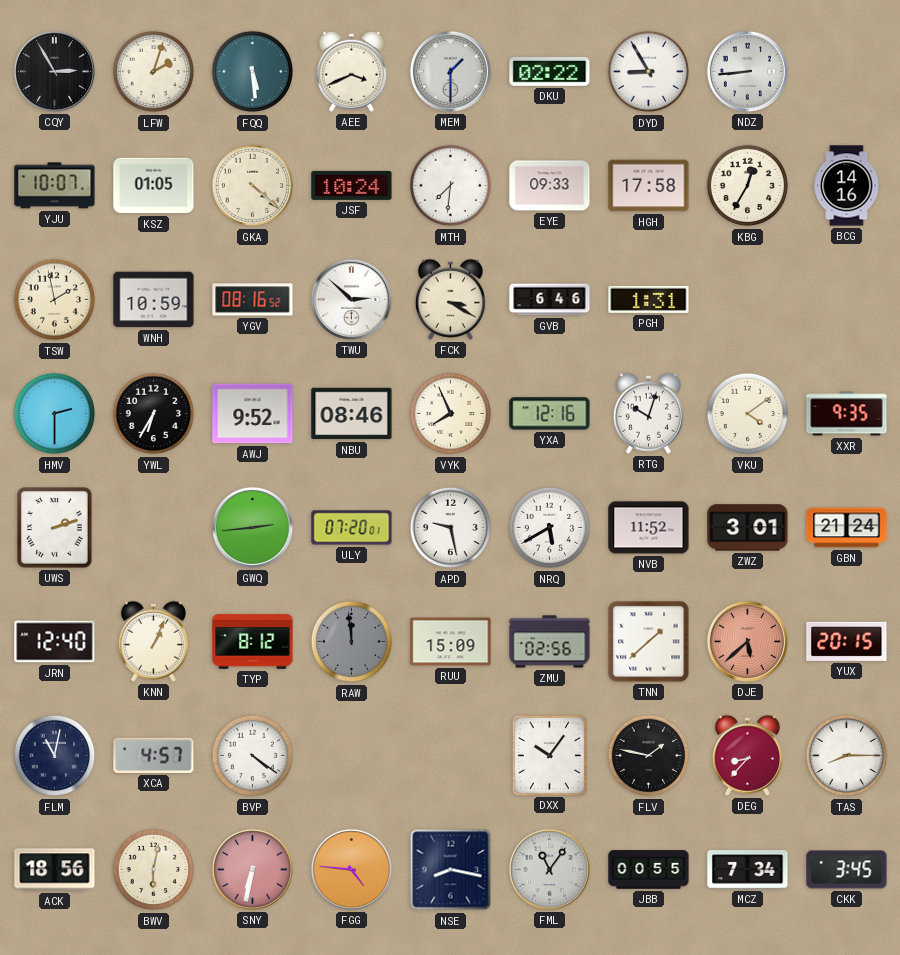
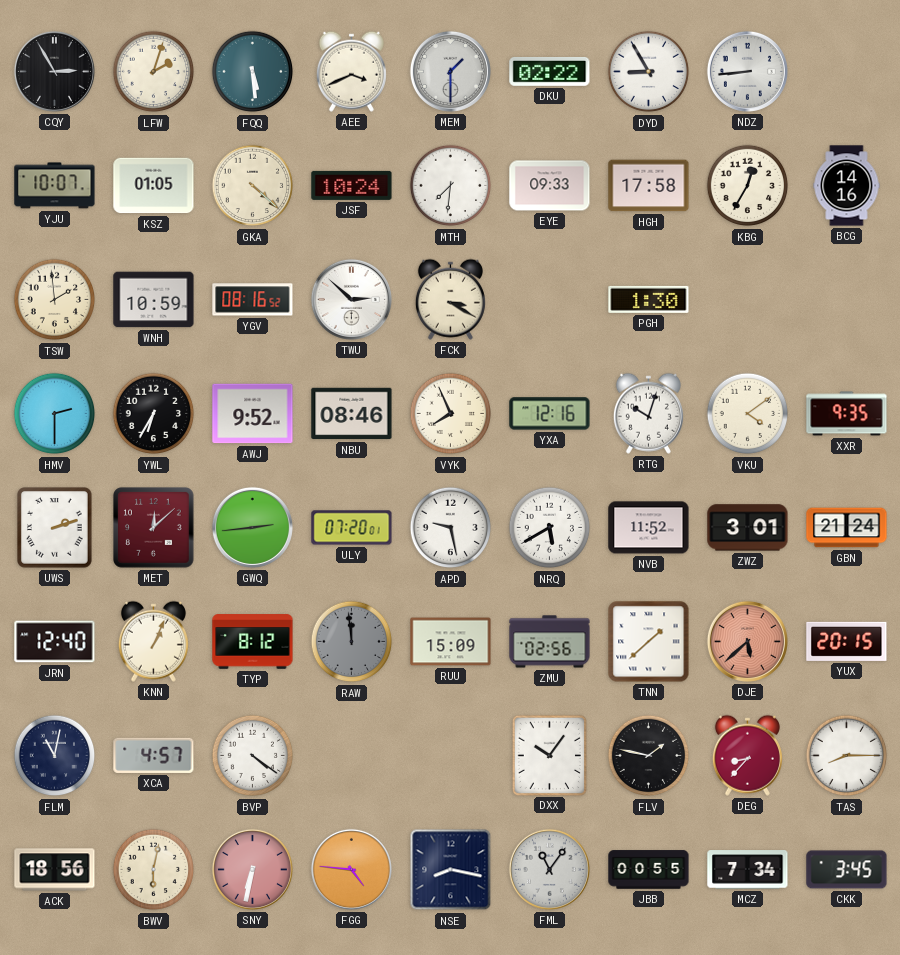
TSW: 1:58 -> 1:59 (55, 300)
GVB: 6:46 -> none (550, 300)
PGH: 1:31 -> 1:30 (649, 299)
MET: none -> 12:08 (154, 528)
